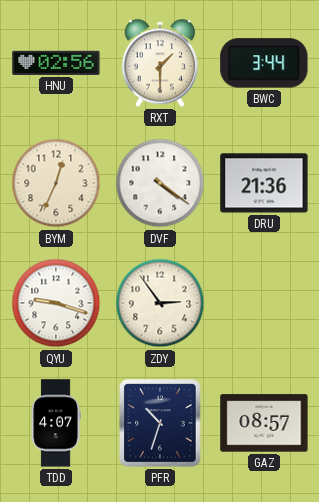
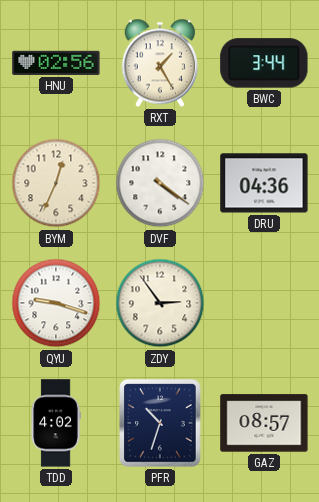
RXT: 1:30 -> 1:25 (160, 63)
DRU: 21:36 -> 04:36 (264, 183)
TDD: 4:07 -> 4:02 (56, 423)
